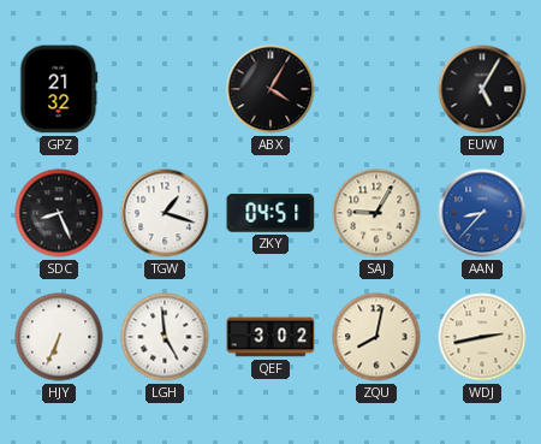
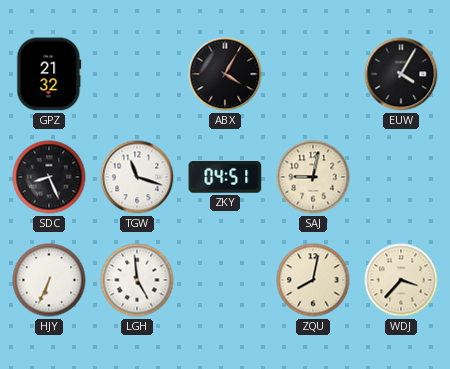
EUW: 5:05 -> 4:05 (401, 74)
TGW: 1:18 -> 11:18 (137, 177)
SAJ: 9:05 -> 9:02 (313, 177)
AAN: 8:37 -> none (482, 213)
QEF: 3:02 -> none (270, 337)
WDJ: 2:43 -> 3:37 (401, 280)
